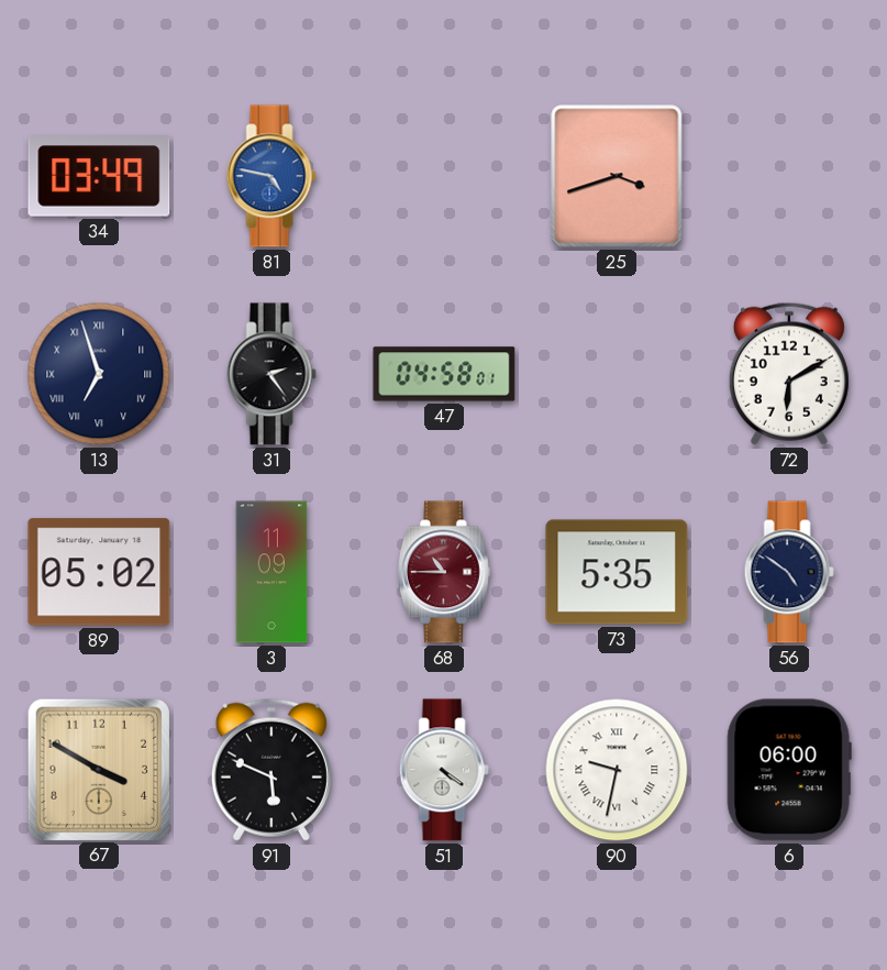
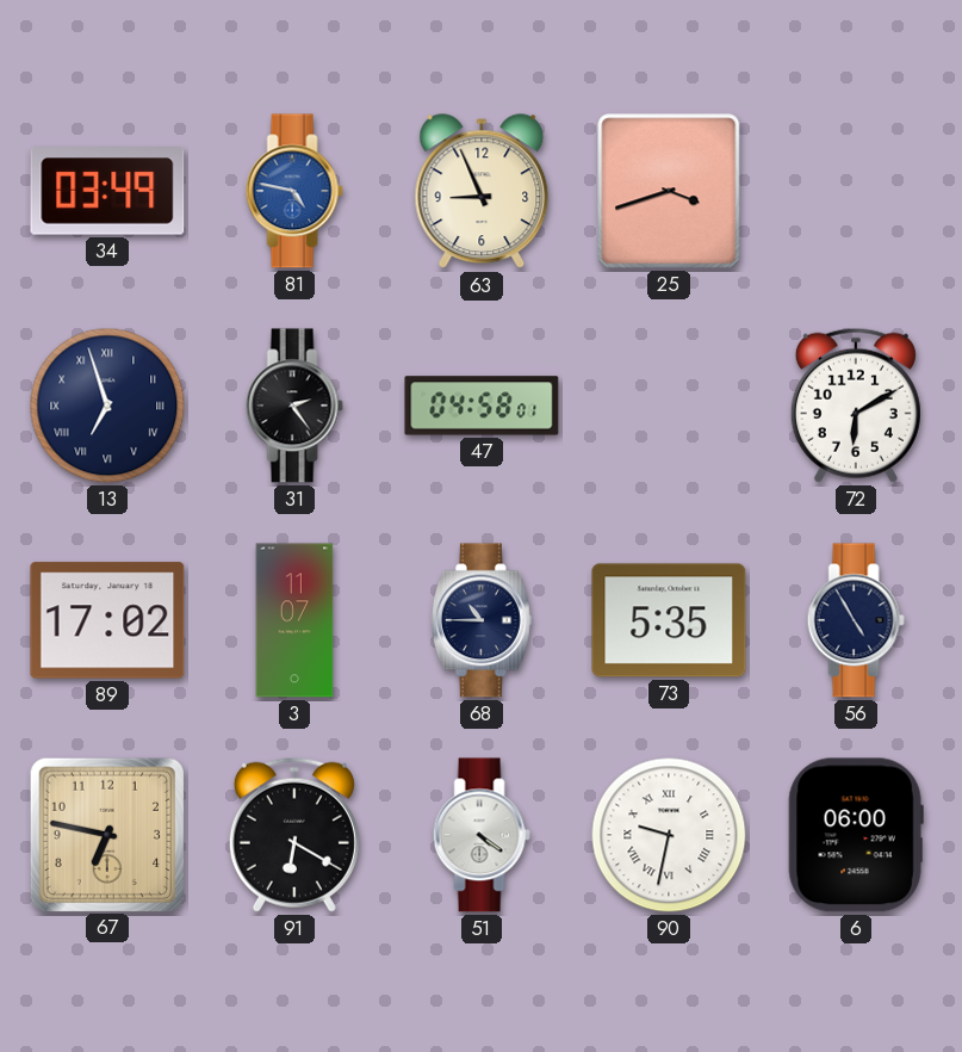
63: none -> 8:56 (482, 192)
89: 05:02 -> 17:02 (107, 620)
3: 11:09 -> 11:07 (294, 620)
68 dial: burgundy -> navy (482, 620)
56: 4:51 -> 4:55 (856, 620)
67: 3:50 -> 6:47 (106, 834)
91: 5:49 -> 6:20 (294, 835)
